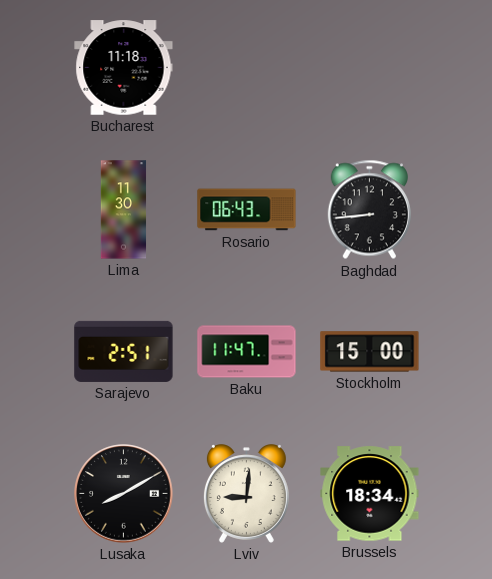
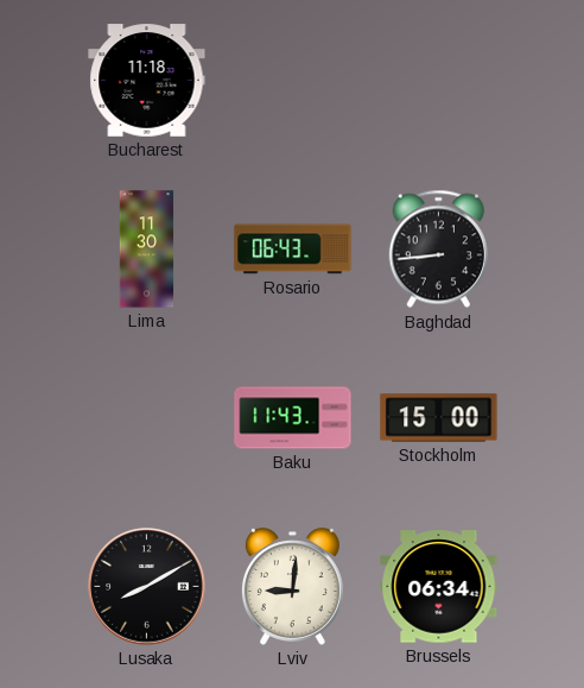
Sarajevo: 2:51 -> none (124, 351)
Baku: 11:47 -> 11:43 (293, 418)
Brussels: 18:34 -> 06:34 (439, 587)
